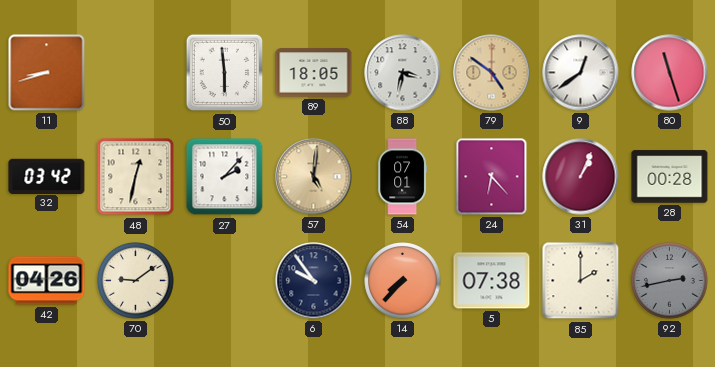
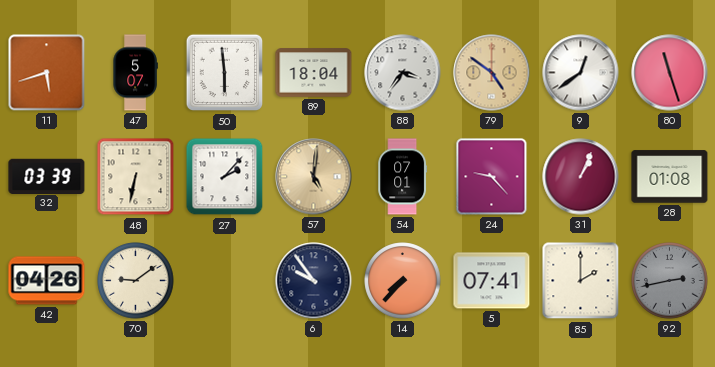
11: 8:42 -> 5:42 (47, 73)
47: none -> 5:07 (135, 73)
89: 18:05 -> 18:04 (314, 73)
88: 3:32 -> 3:36 (403, 73)
32: 03:42 -> 03:39 (47, 176)
48: 12:32 -> 6:32 (136, 177)
24: 6:23 -> 9:23 (492, 177)
28: 00:28 -> 01:08 (670, 177)
5: 07:38 -> 07:41 (492, 281)
